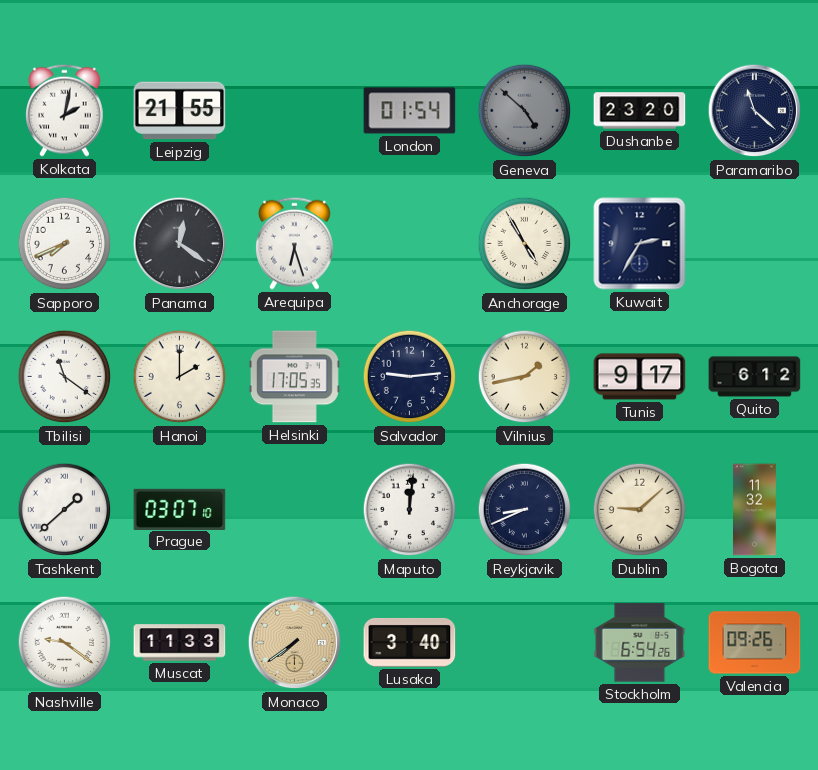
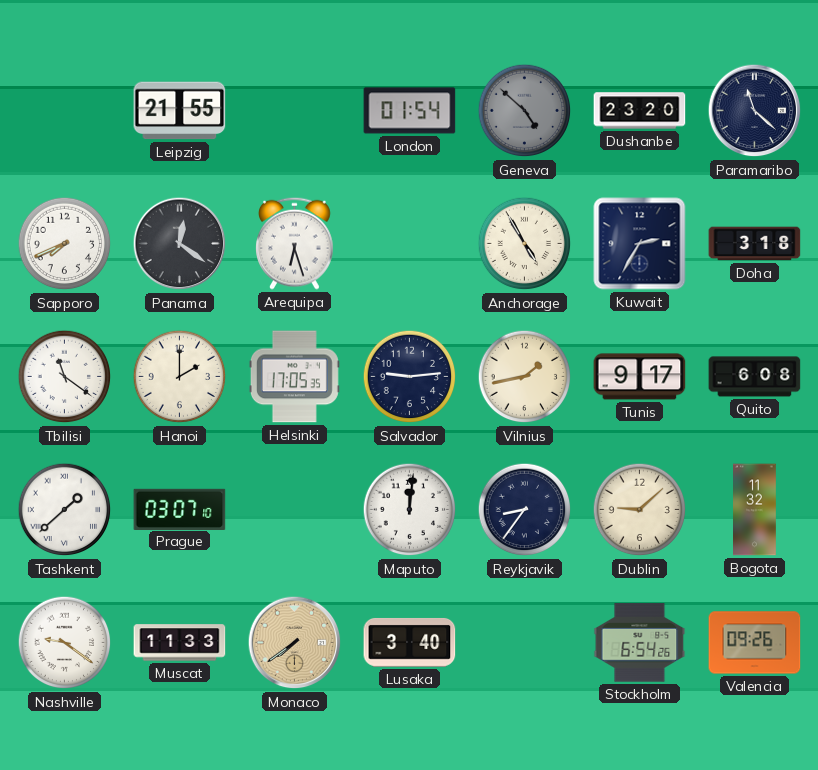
Kolkata: 2:02 -> none (65, 110)
Doha: none -> 3:18 (755, 244)
Quito: 6:12 -> 6:08 (755, 377)
Reykjavik: 8:41 -> 8:36 (525, 510)
